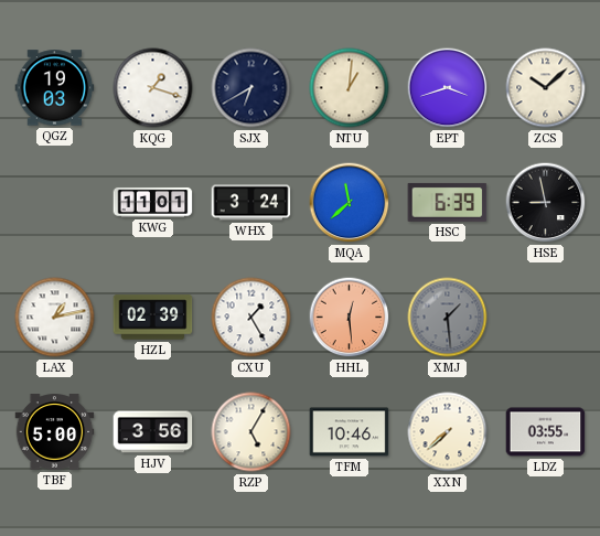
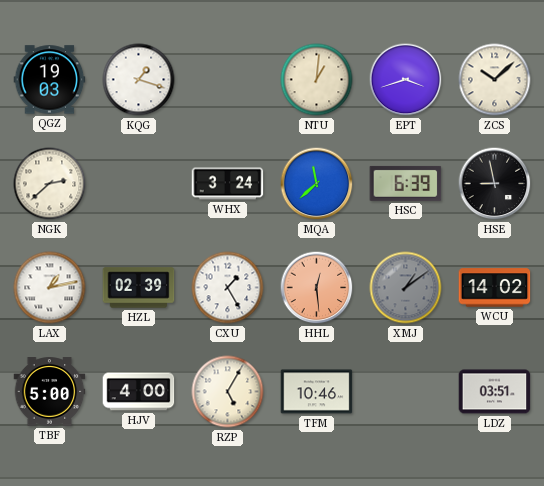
SJX: 6:40 -> none (251, 88)
NGK: none -> 2:38 (50, 184)
KWG: 11:01 -> none (153, 202)
XMJ: 1:29 -> 1:09 (406, 288)
WCU: none -> 14:02 (495, 288)
HJV: 3:56 -> 4:00 (139, 392)
XXN: 7:38 -> none (448, 432)
LDZ: 03:55 -> 03:51 (495, 392)
